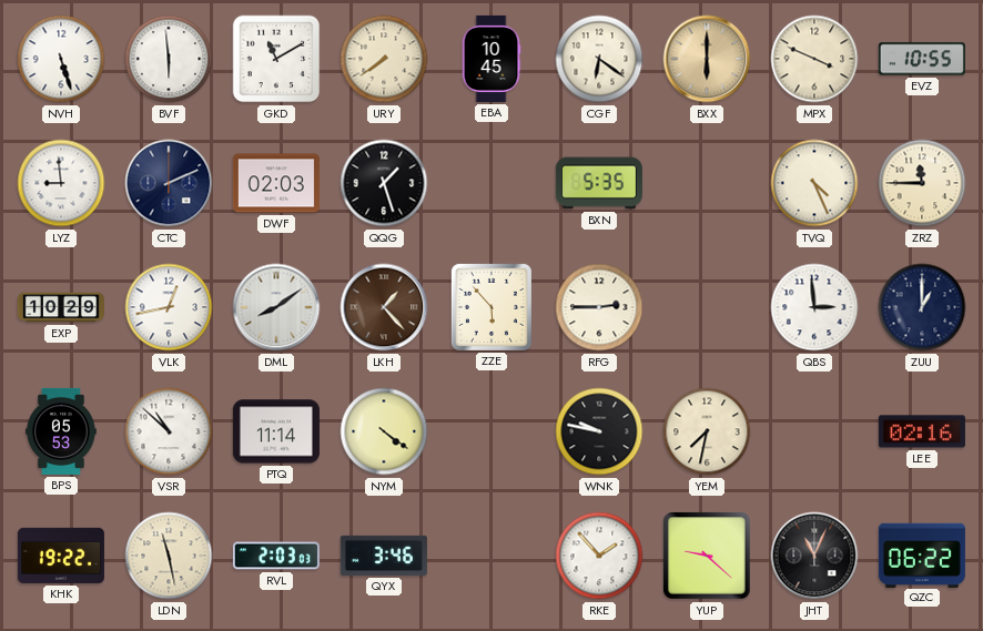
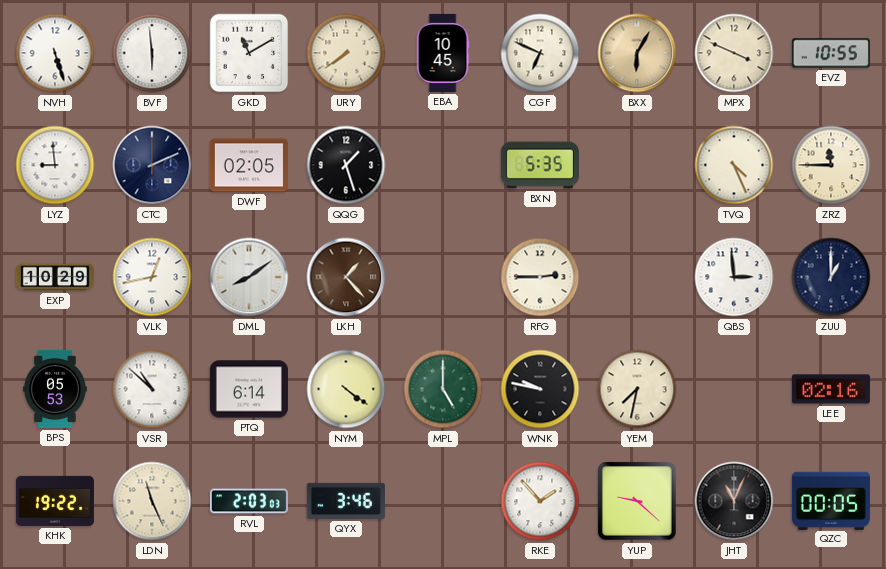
CGF: 6:21 -> 6:49 (540, 53)
BXX: 6:00 -> 6:05 (637, 53)
DWF: 02:03 -> 02:05 (249, 165)
ZZE: 5:53 -> none (491, 307)
PTQ: 11:14 -> 6:14 (249, 389)
MPL: none -> 5:00 (443, 389)
LDN: 11:28 -> 11:26 (152, 501)
QZC: 06:22 -> 00:05 (831, 500)
